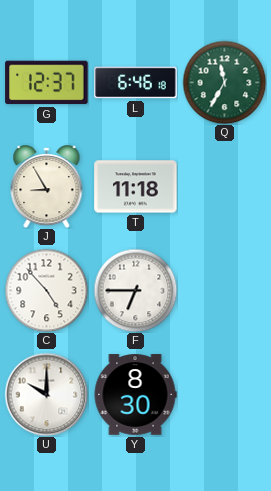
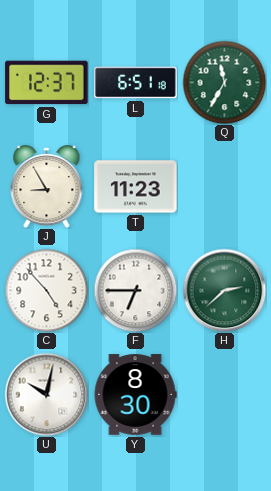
L: 6:46 -> 6:51 (136, 83)
T: 11:18 -> 11:23 (136, 187)
H: none -> 2:38 (224, 290)
U: 10:00 -> 10:02 (46, 394)
